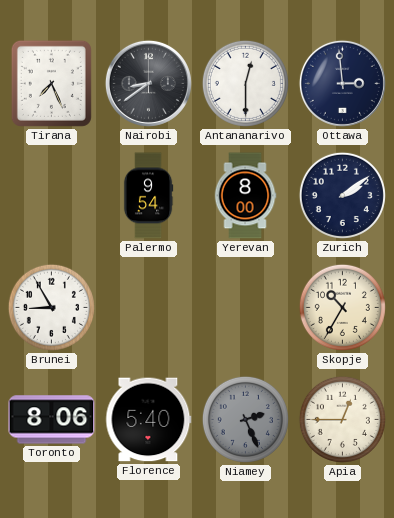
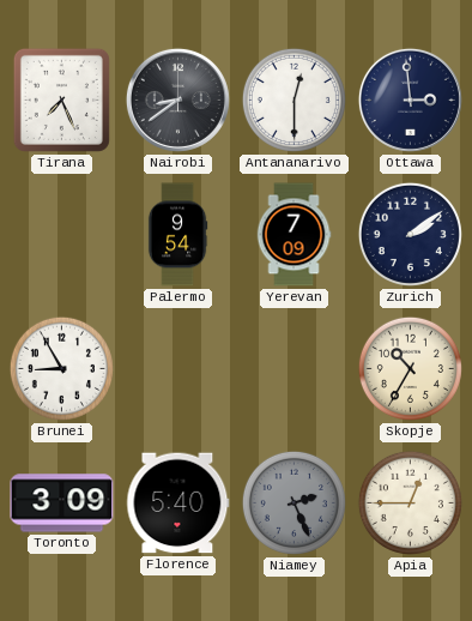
Yerevan: 8:00 -> 7:09 (294, 235)
Toronto: 8:06 -> 3:09 (62, 504)
